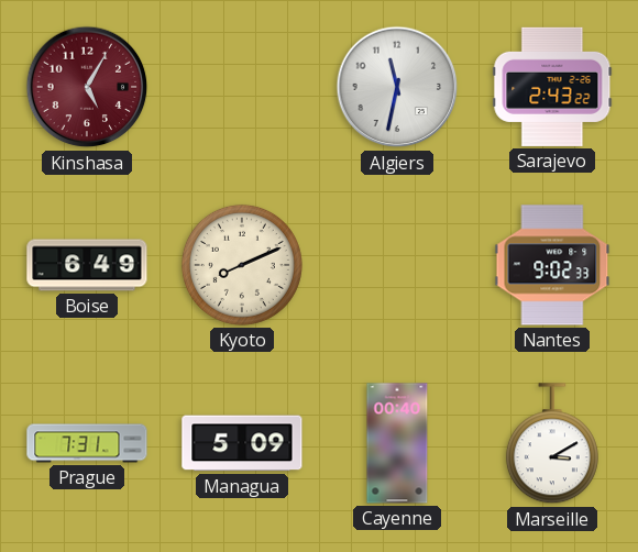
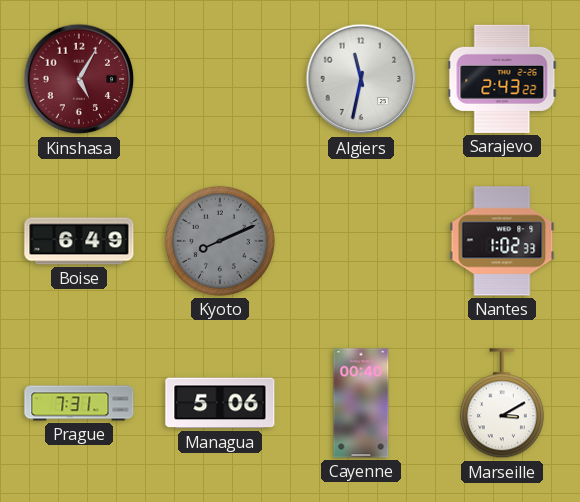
Kyoto dial: cream -> grey (220, 241)
Nantes: 9:02 -> 1:02 (502, 241)
Managua: 5:09 -> 5:06 (220, 403)
